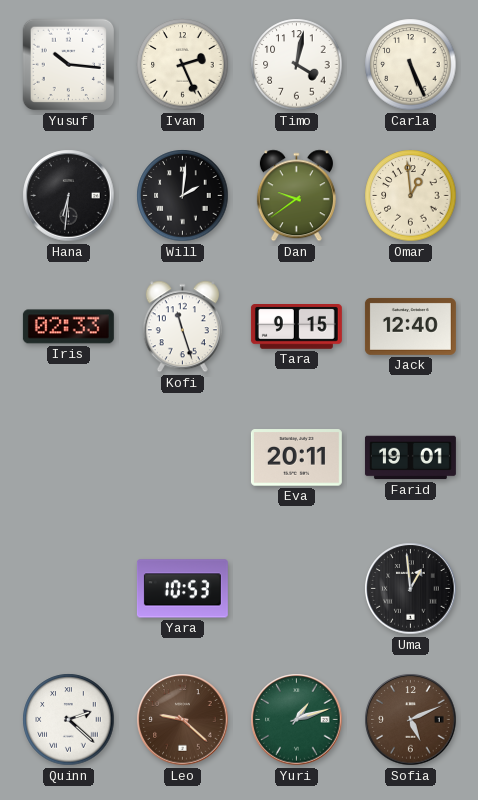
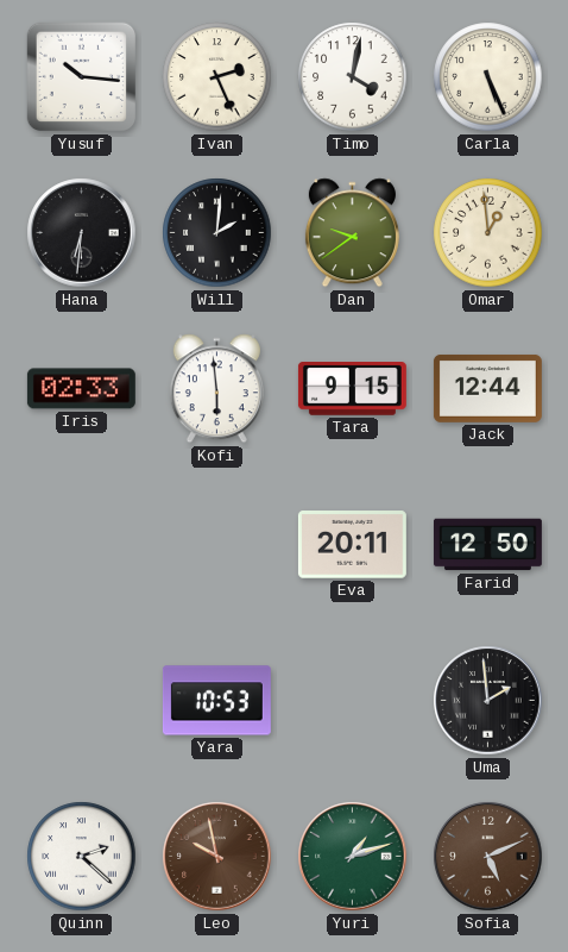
Kofi: 11:27 -> 5:59 (216, 389)
Jack: 12:40 -> 12:44 (487, 388)
Farid: 19:01 -> 12:50 (487, 545)
Uma: 12:59 -> 1:59 (488, 701)
Leo: 9:22 -> 9:58 (217, 857)
